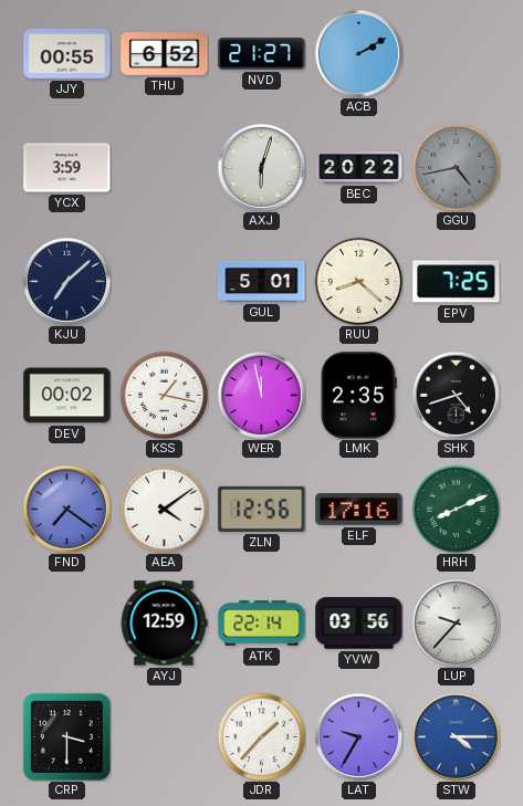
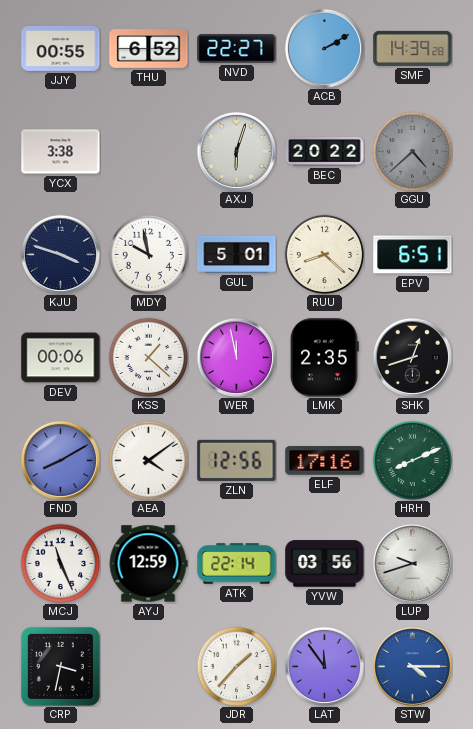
NVD: 21:27 -> 22:27 (237, 49)
SMF: none -> 14:39 (413, 48)
YCX: 3:59 -> 3:38 (61, 152)
GGU: 4:43 -> 4:38 (412, 151)
KJU: 7:08 -> 3:48 (60, 254)
MDY: none -> 9:58 (148, 254)
EPV: 7:25 -> 6:51 (413, 255)
DEV: 00:02 -> 00:06 (61, 358)
KSS: 1:17 -> 1:22 (148, 357)
SHK: 4:42 -> 12:42 (412, 357)
FND: 7:21 -> 8:10 (60, 460)
MCJ: none -> 11:26 (60, 563)
LUP: 9:37 -> 9:42 (412, 563)
CRP: 3:30 -> 3:32 (60, 666)
LAT: 9:35 -> 11:54 (324, 666)
